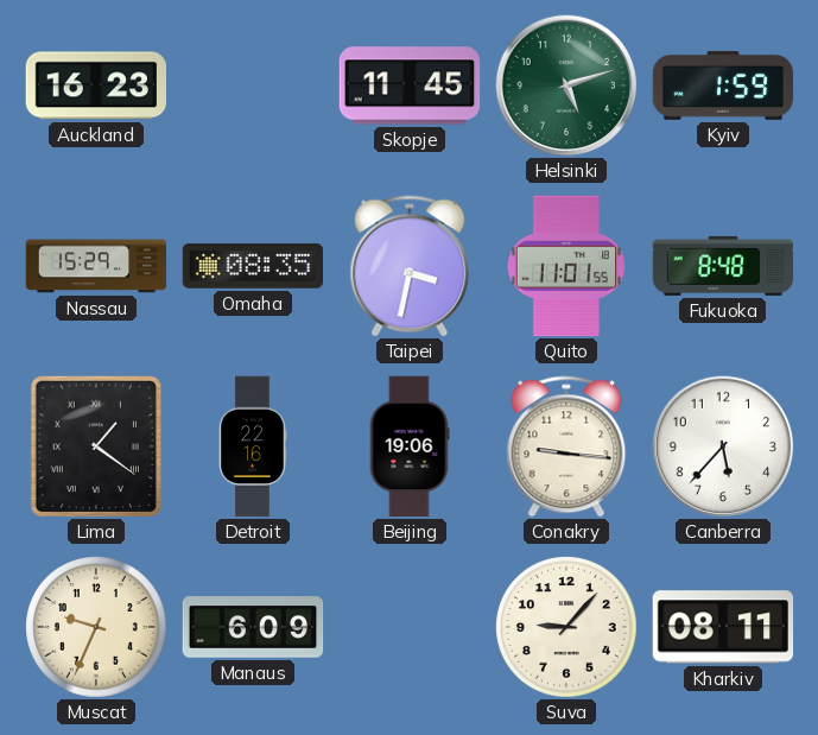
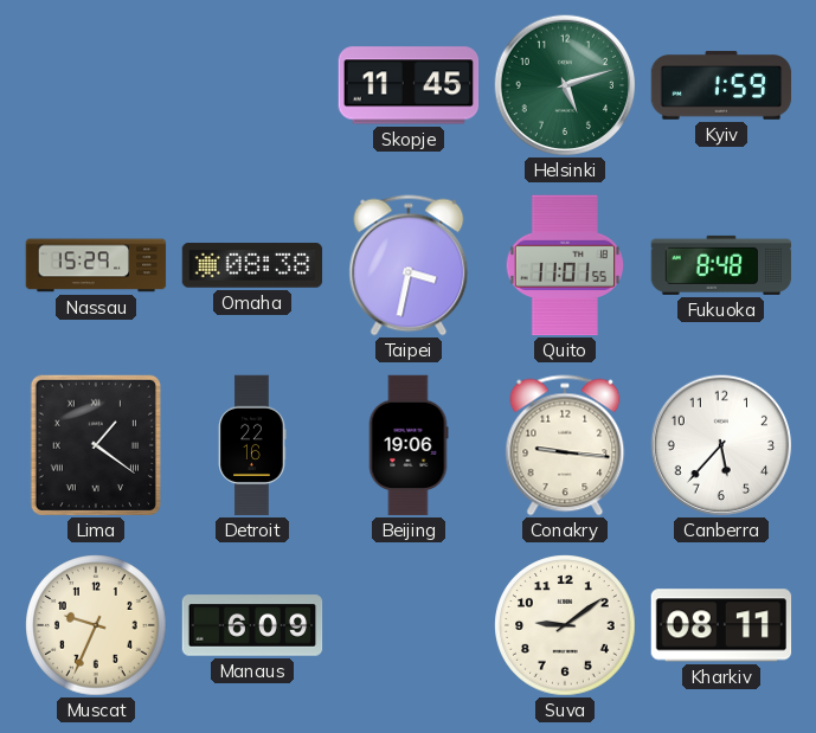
Auckland: 16:23 -> none (95, 85)
Omaha: 08:35 -> 08:38 (252, 265)
Suva: 9:07 -> 9:09 (565, 625)
